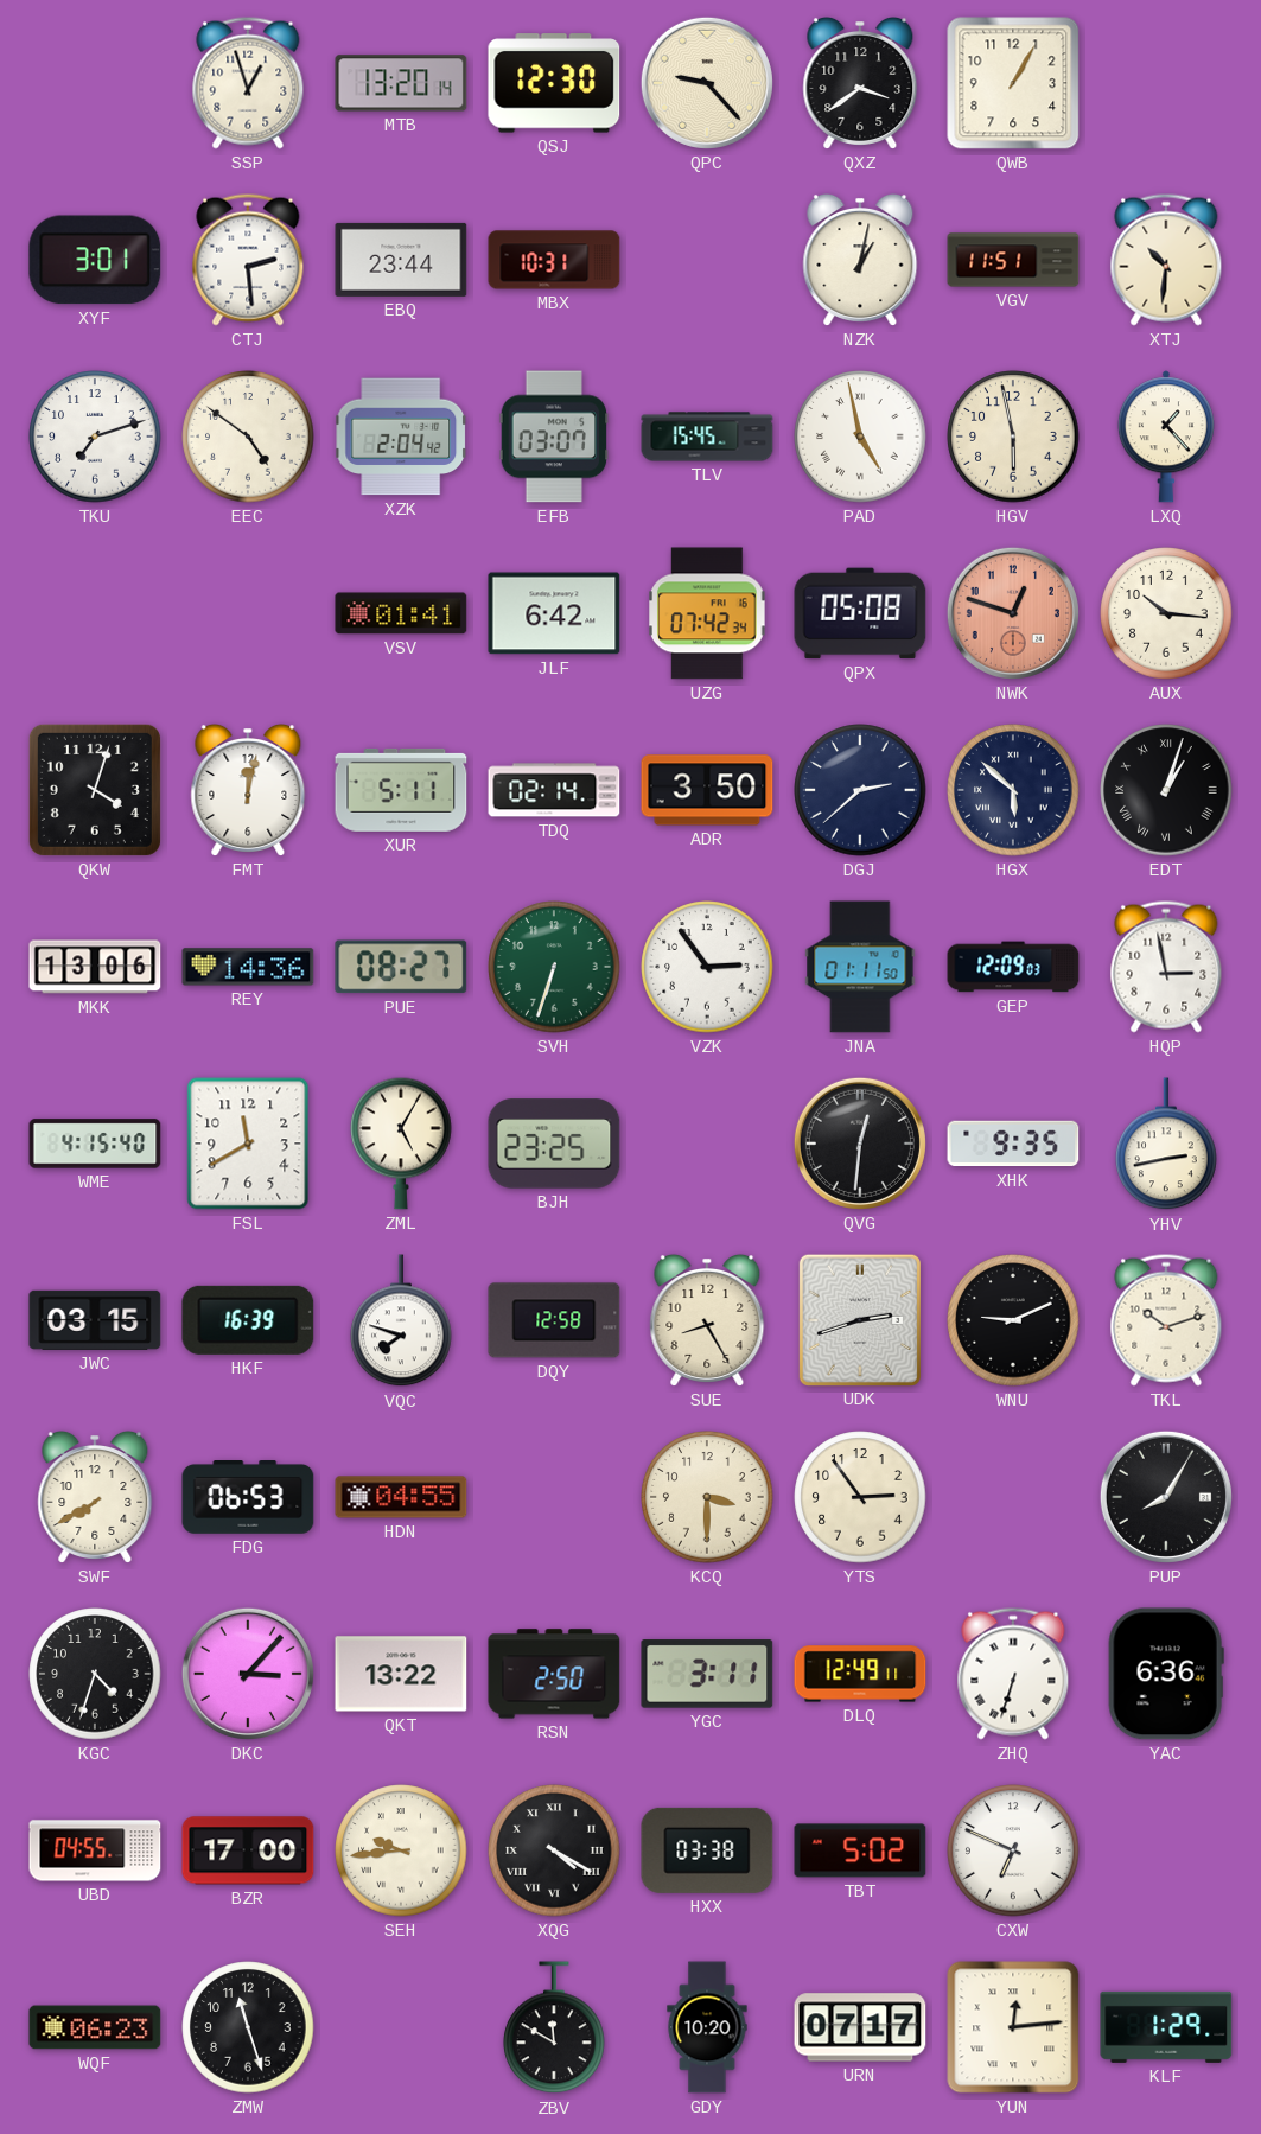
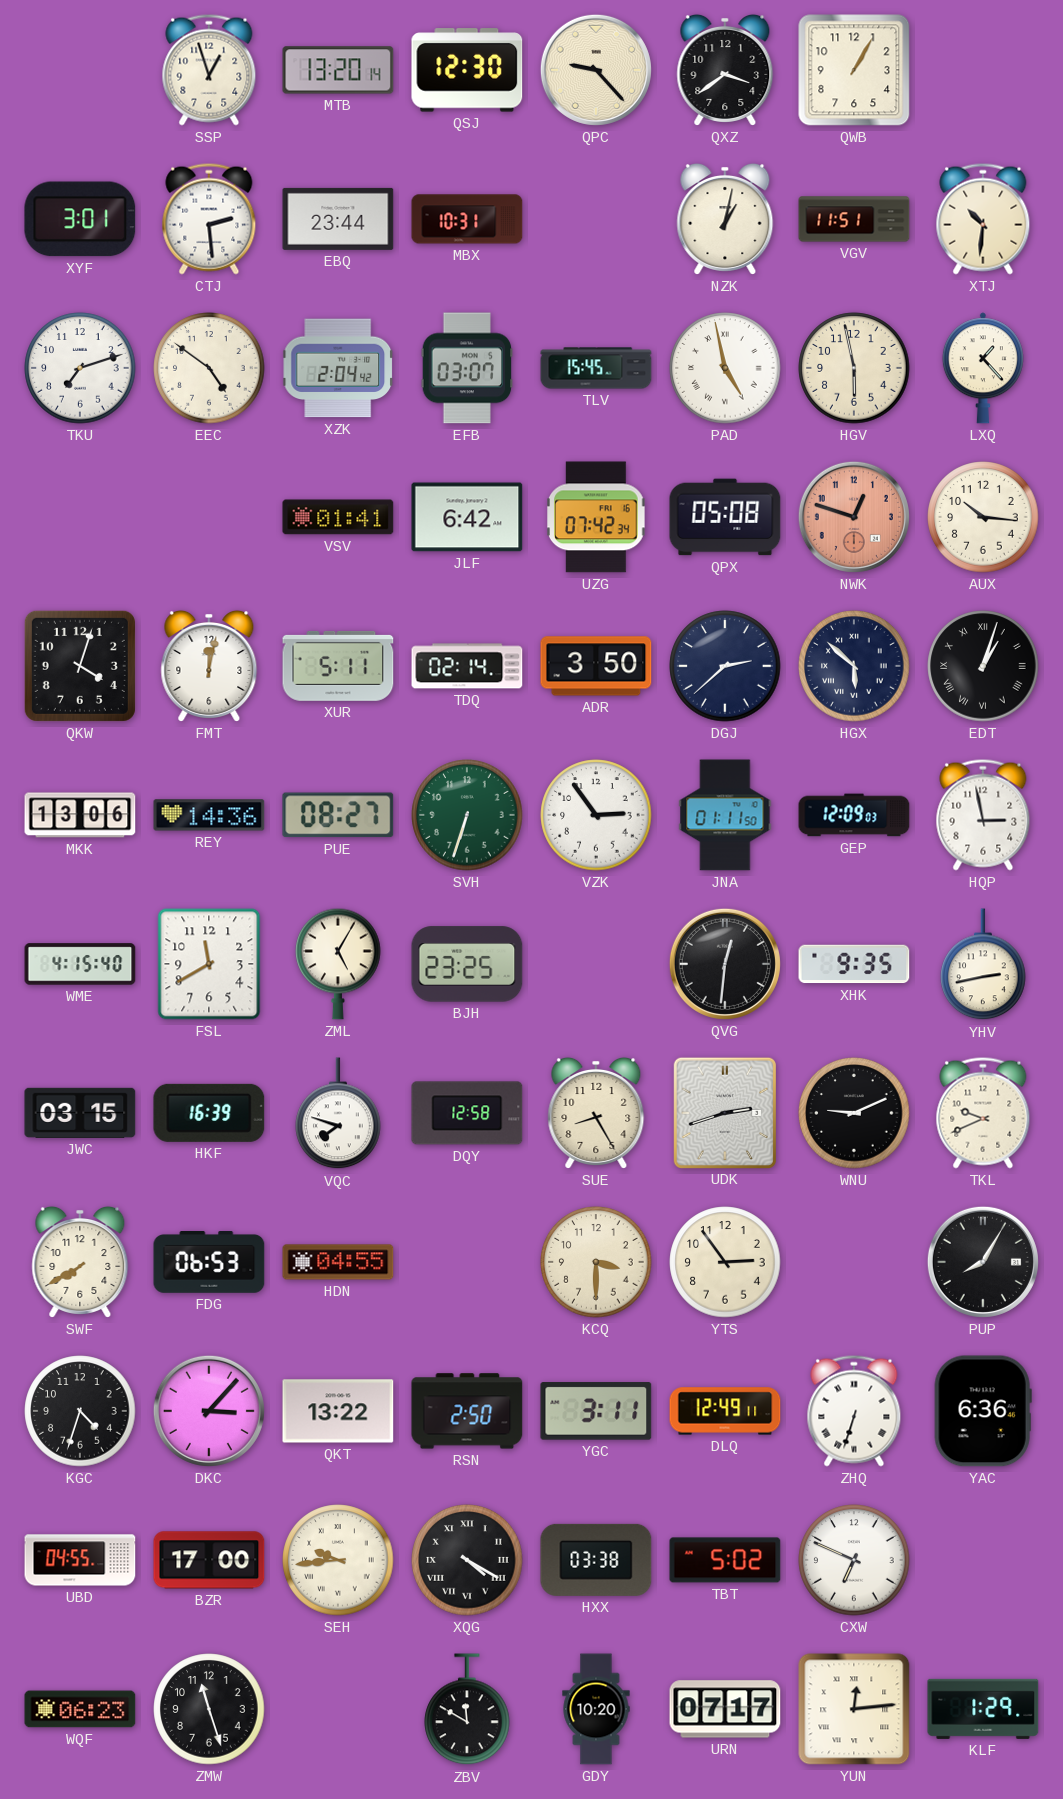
TKL: 10:12 -> 9:41 (983, 1113)
